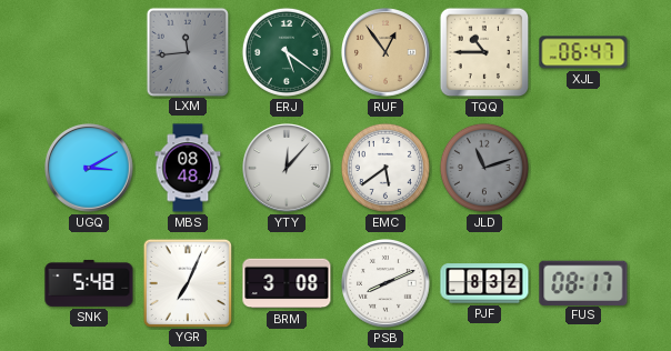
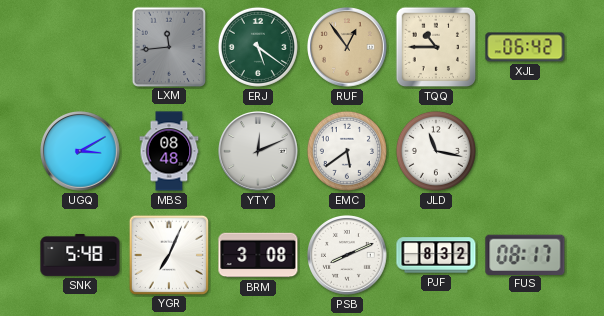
XJL: 06:47 -> 06:42 (525, 47)
YTY: 12:07 -> 12:11 (258, 151)
JLD: 11:12 -> 11:17 (436, 151)
JLD dial: grey -> white (436, 151)
